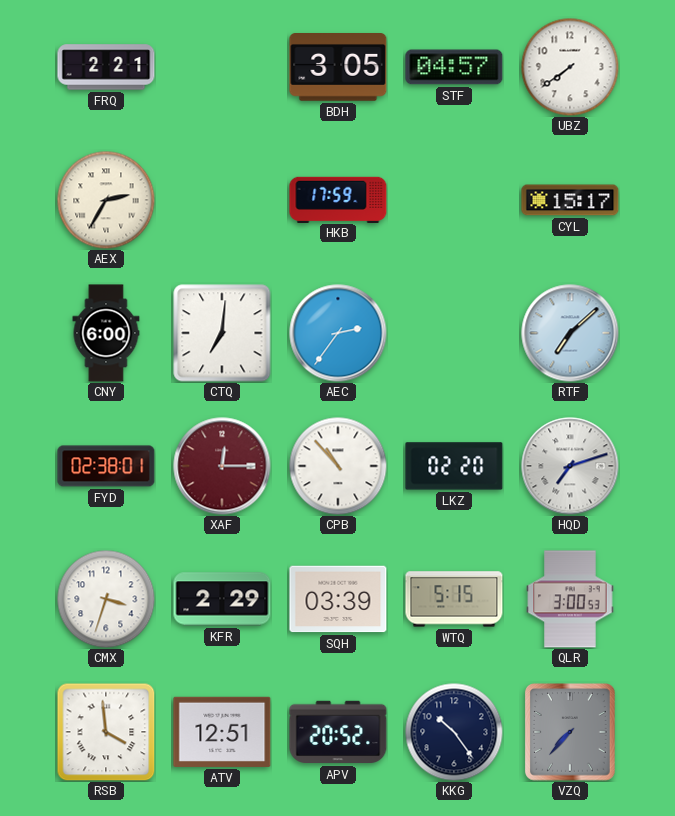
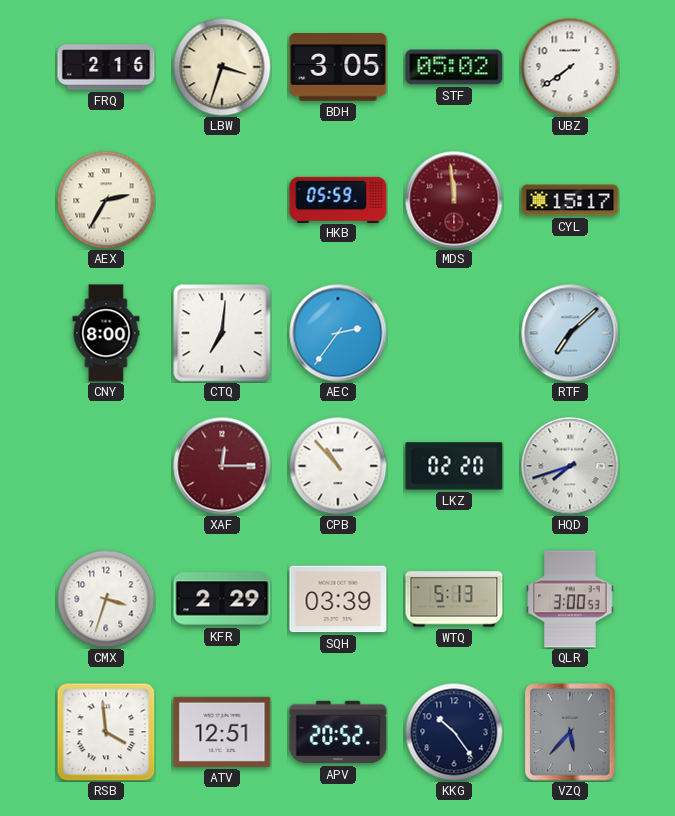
FRQ: 2:21 -> 2:16 (106, 67)
LBW: none -> 3:33 (222, 67)
STF: 04:57 -> 05:02 (454, 67)
HKB: 17:59 -> 05:59 (338, 199)
MDS: none -> 11:59 (454, 200)
CNY: 6:00 -> 8:00 (106, 333)
FYD: 02:38 -> none (106, 466)
HQD: 7:12 -> 7:42 (570, 466)
WTQ: 5:15 -> 5:13 (454, 599)
VZQ: 7:37 -> 5:37 (571, 733)
